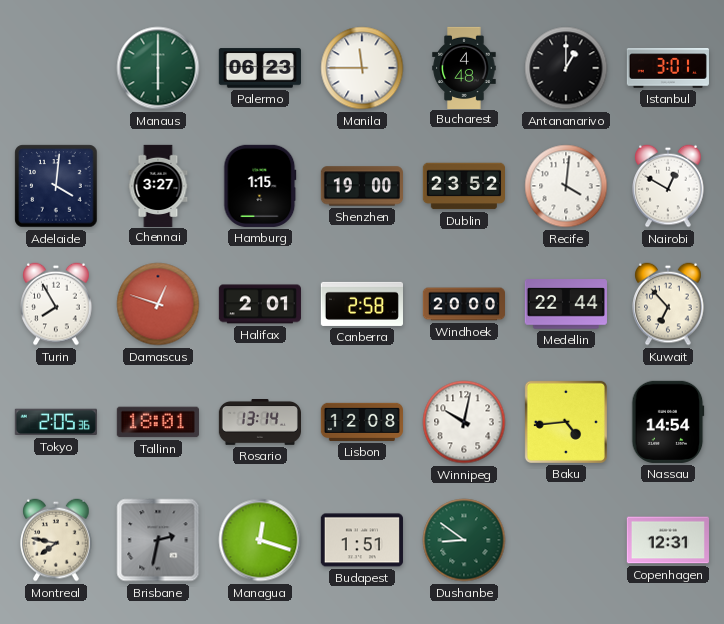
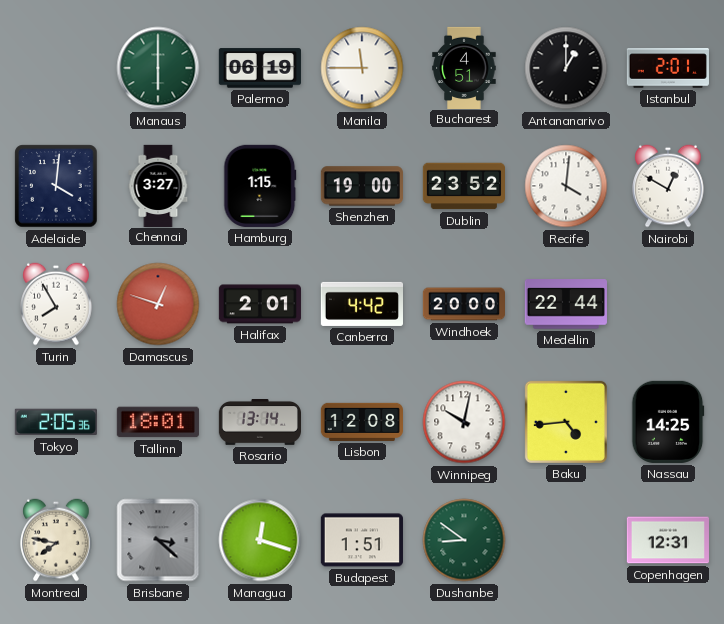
Palermo: 06:23 -> 06:19 (260, 68)
Bucharest: 4:48 -> 4:51 (464, 67)
Istanbul: 3:01 -> 2:01 (668, 68)
Canberra: 2:58 -> 4:42 (361, 304)
Kuwait: 6:53 -> none (668, 304)
Nassau: 14:54 -> 14:25 (668, 422)
Brisbane: 2:32 -> 3:22 (158, 540)
